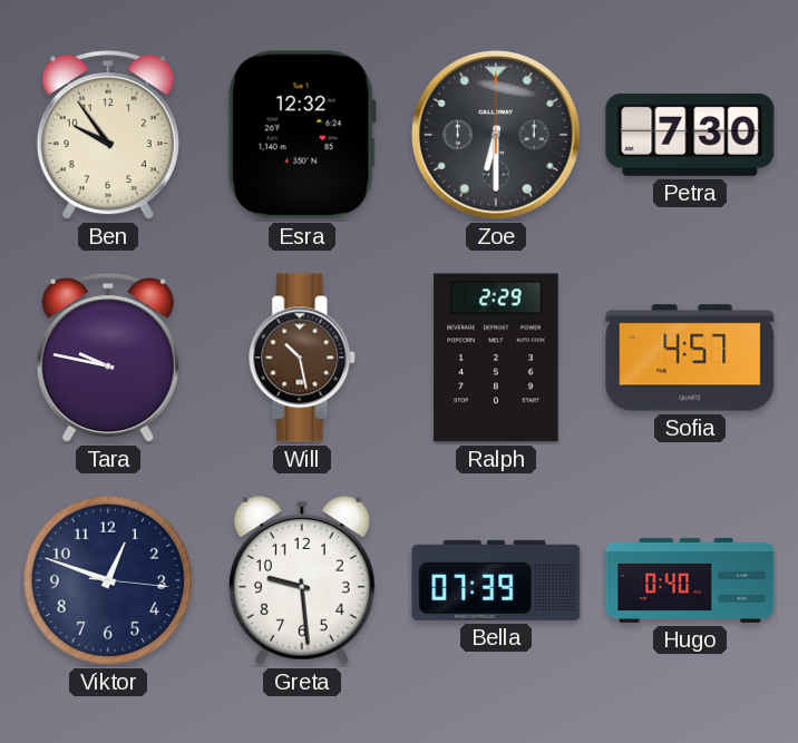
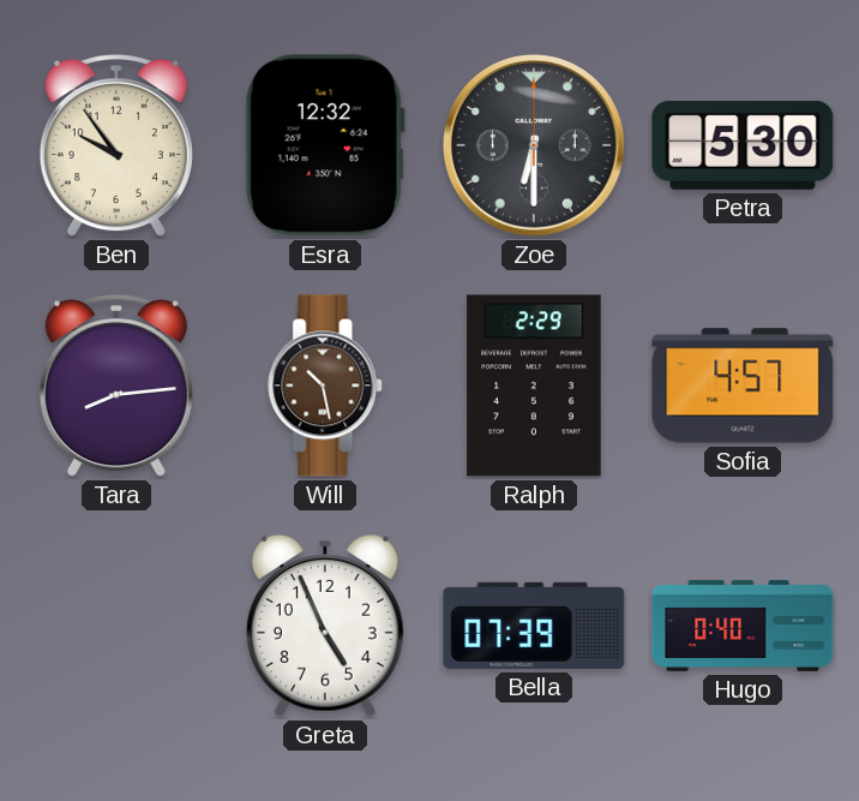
Petra: 7:30 -> 5:30 (743, 145)
Tara: 9:47 -> 8:14 (116, 387)
Viktor: 12:48 -> none (108, 580)
Greta: 9:29 -> 4:56 (325, 626)
